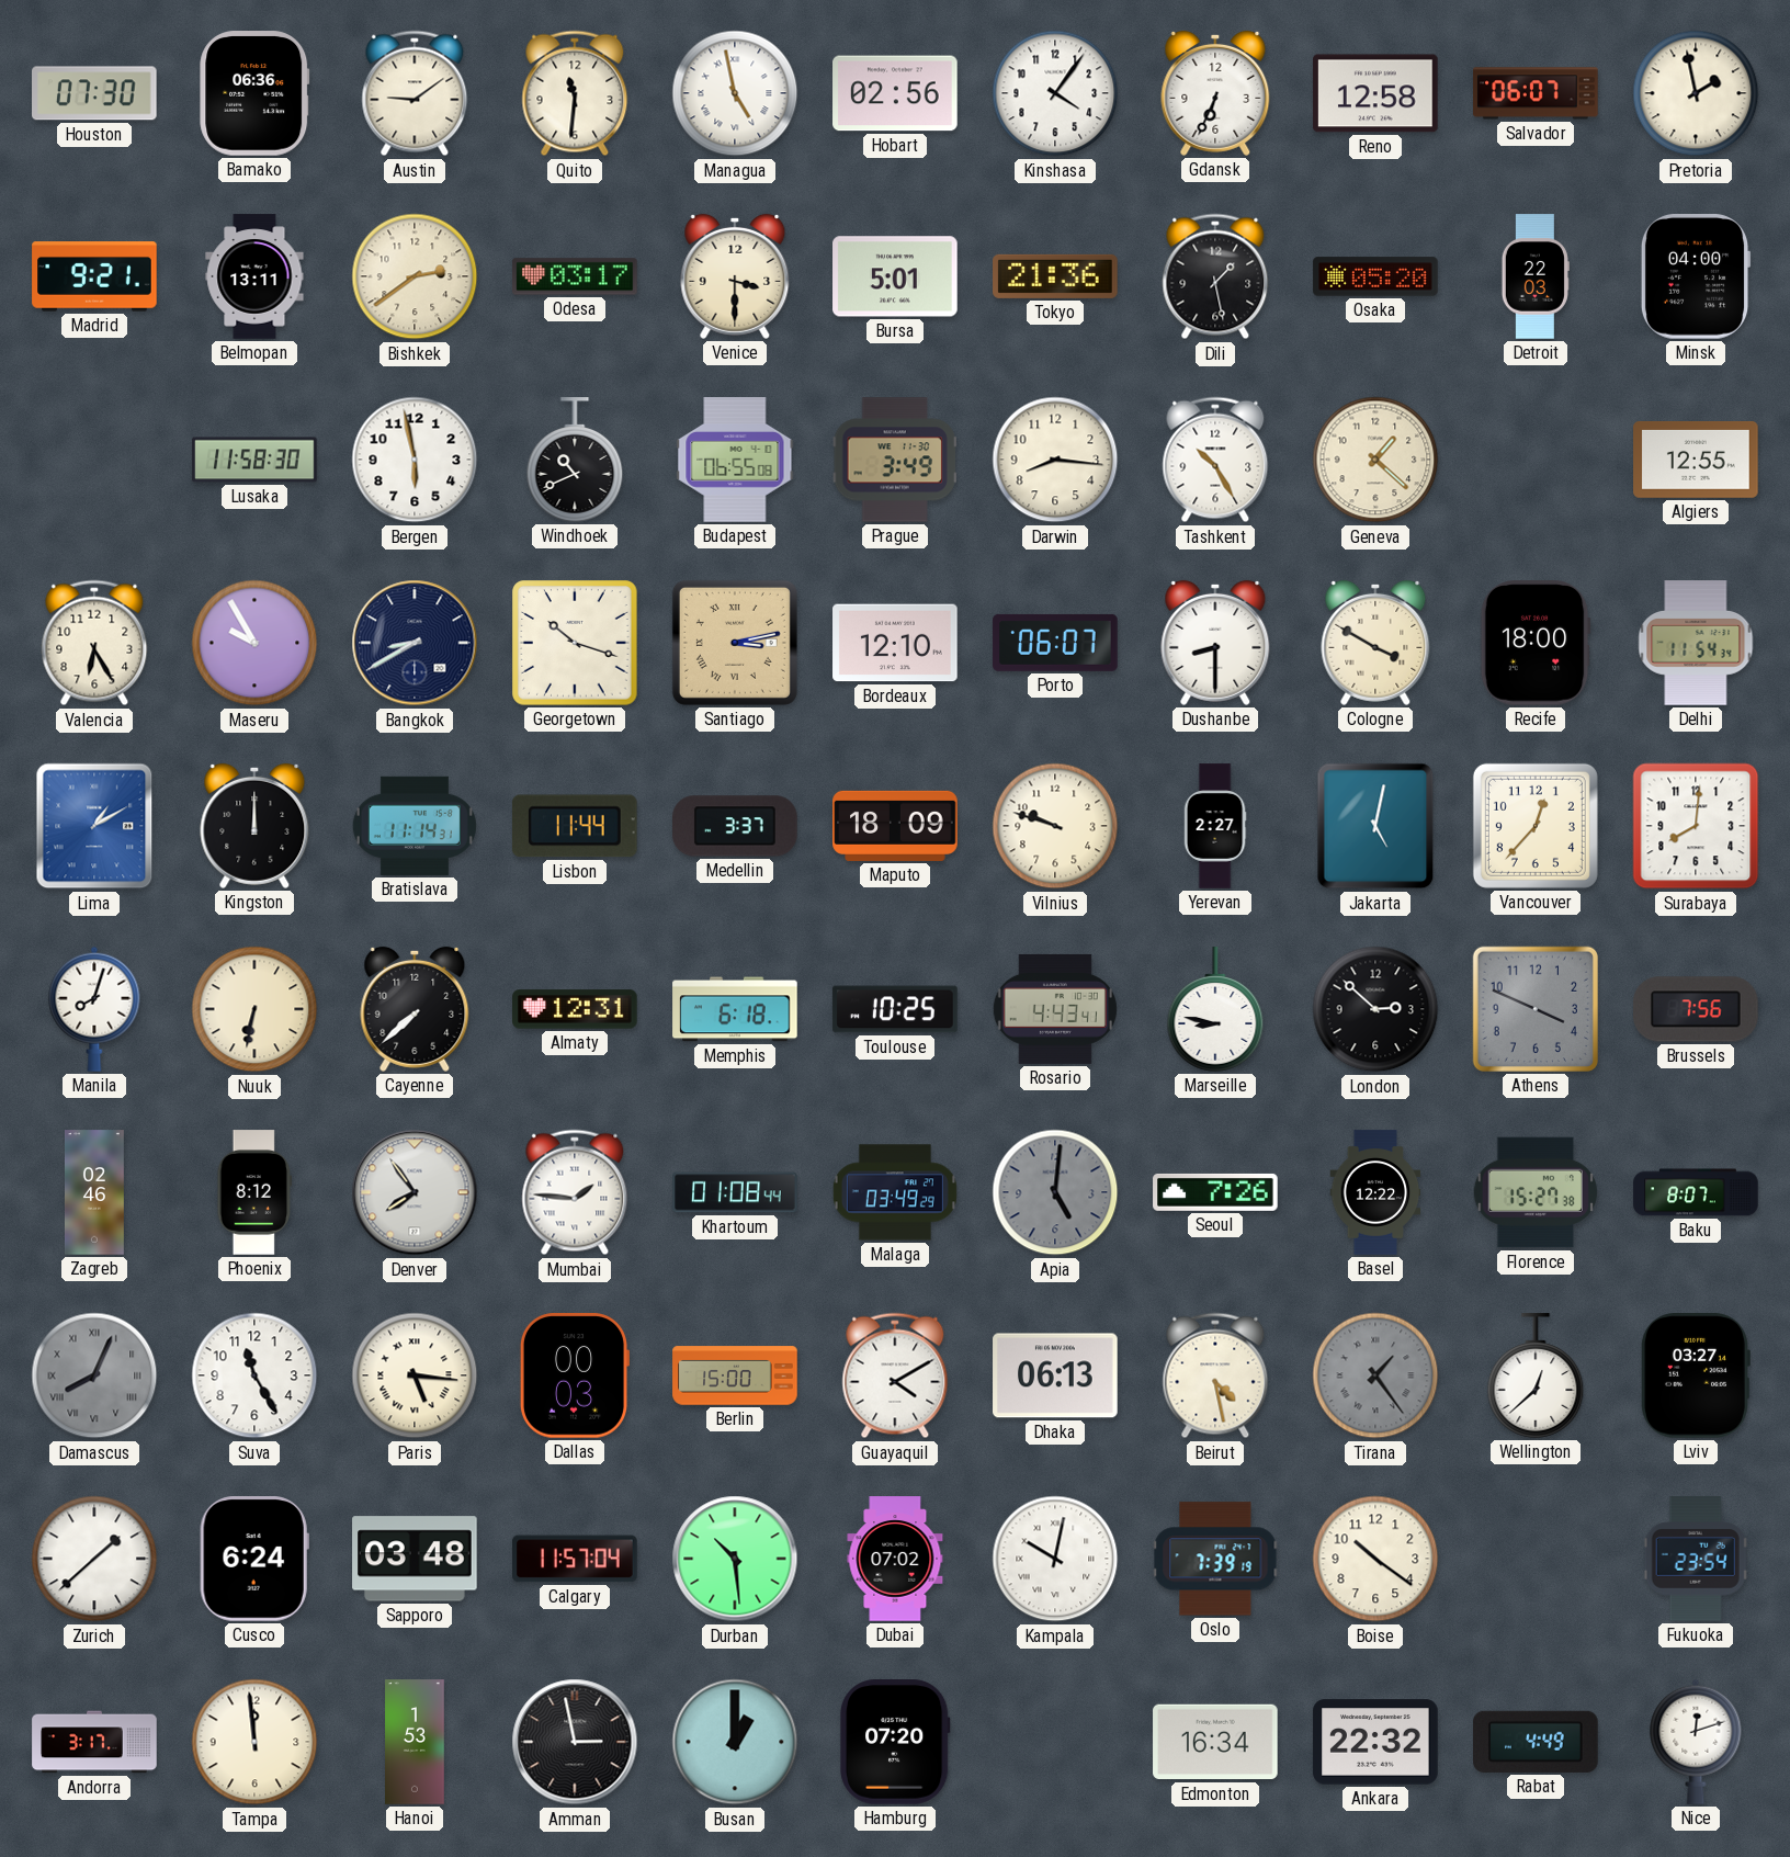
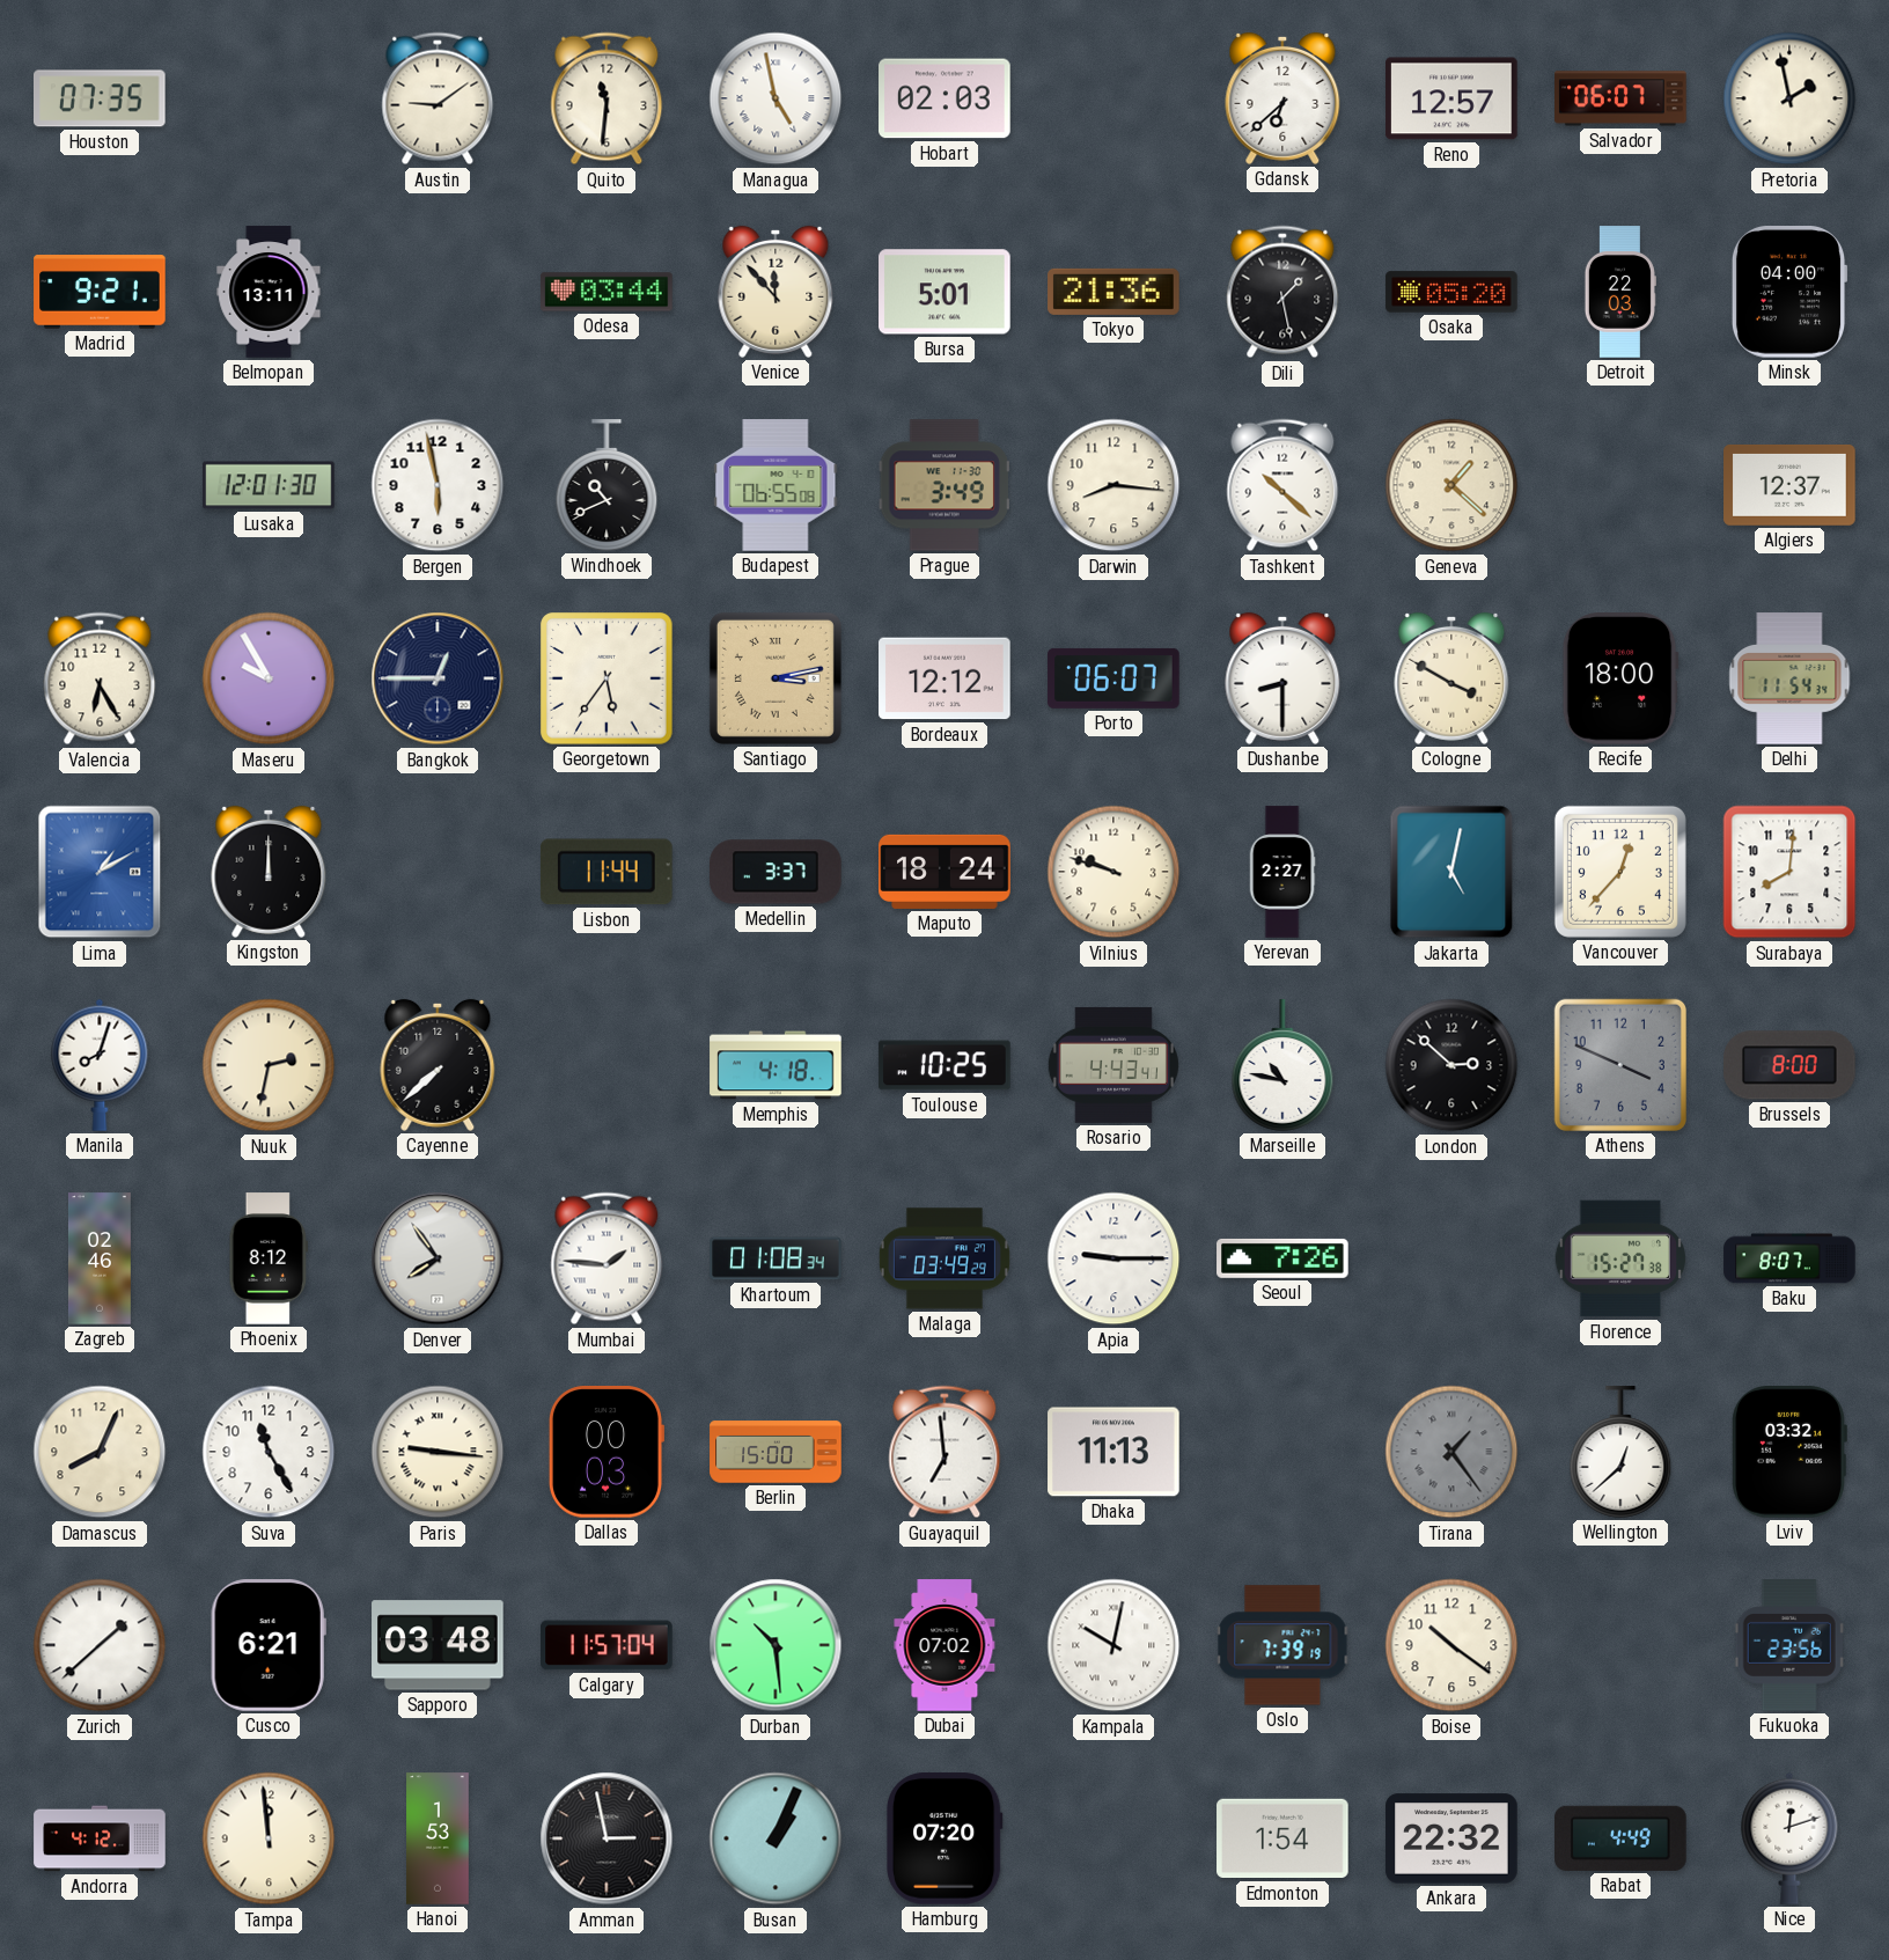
Houston: 07:30 -> 07:35 (101, 98)
Bamako: 06:36 -> none (254, 93)
Hobart: 02:56 -> 02:03 (944, 98)
Kinshasa: 4:06 -> none (1055, 93)
Gdansk: 6:34 -> 6:38 (1282, 98)
Reno: 12:58 -> 12:57 (1451, 98)
Bishkek: 2:39 -> none (415, 276)
Odesa: 03:17 -> 03:44 (607, 292)
Venice: 3:30 -> 11:53 (776, 292)
Lusaka: 11:58 -> 12:01 (269, 485)
Tashkent: 10:25 -> 10:22 (1282, 485)
Algiers: 12:55 -> 12:37 (1789, 485)
Bangkok: 8:40 -> 12:45 (438, 678)
Georgetown: 10:18 -> 5:36 (607, 678)
Bordeaux: 12:10 -> 12:12 (944, 678)
Bratislava: 11:14 -> none (415, 826)
Maputo: 18:09 -> 18:24 (944, 872)
Nuuk: 6:32 -> 2:32 (269, 1065)
Almaty: 12:31 -> none (575, 1009)
Memphis: 6:18 -> 4:18 (776, 1065)
Marseille: 8:47 -> 10:47 (1282, 1065)
Brussels: 7:56 -> 8:00 (1789, 1065)
Khartoum: 01:08:44 -> 01:08:34 (776, 1258)
Apia: 5:01 -> 9:15 (1113, 1258)
Apia dial: grey -> white (1113, 1258)
Basel: 12:22 -> none (1375, 1192)
Damascus dial: grey -> cream (100, 1452)
Damascus numerals: Roman -> Arabic (100, 1452)
Paris: 5:16 -> 9:16 (438, 1452)
Guayaquil: 4:10 -> 6:59 (944, 1452)
Dhaka: 06:13 -> 11:13 (1113, 1452)
Beirut: 4:28 -> none (1215, 1375)
Lviv: 03:27 -> 03:32 (1789, 1453)
Cusco: 6:24 -> 6:21 (269, 1645)
Fukuoka: 23:54 -> 23:56 (1789, 1645)
Andorra: 3:17 -> 4:12 (100, 1838)
Busan: 1:00 -> 1:04 (776, 1838)
Edmonton: 16:34 -> 1:54 (1282, 1838)
